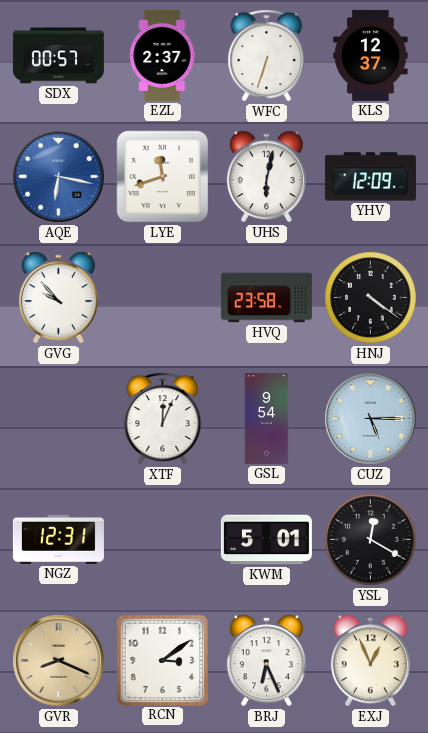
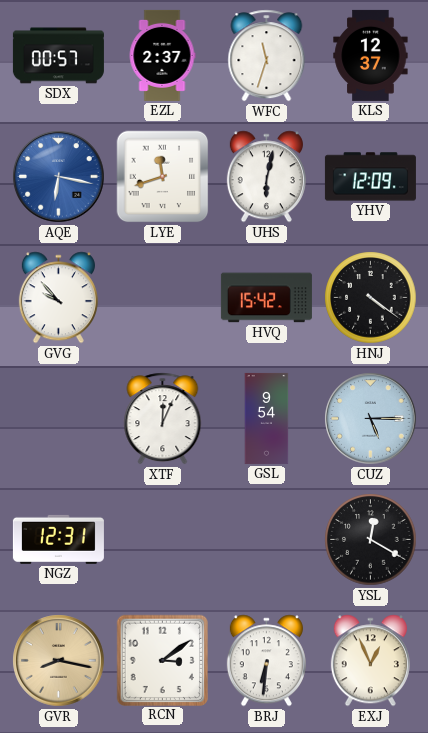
WFC: 6:33 -> 11:33 (267, 56)
HVQ: 23:58 -> 15:42 (266, 298)
KWM: 5:01 -> none (266, 540)
GVR: 8:19 -> 8:17 (59, 661)
BRJ: 6:26 -> 6:31 (266, 661)
